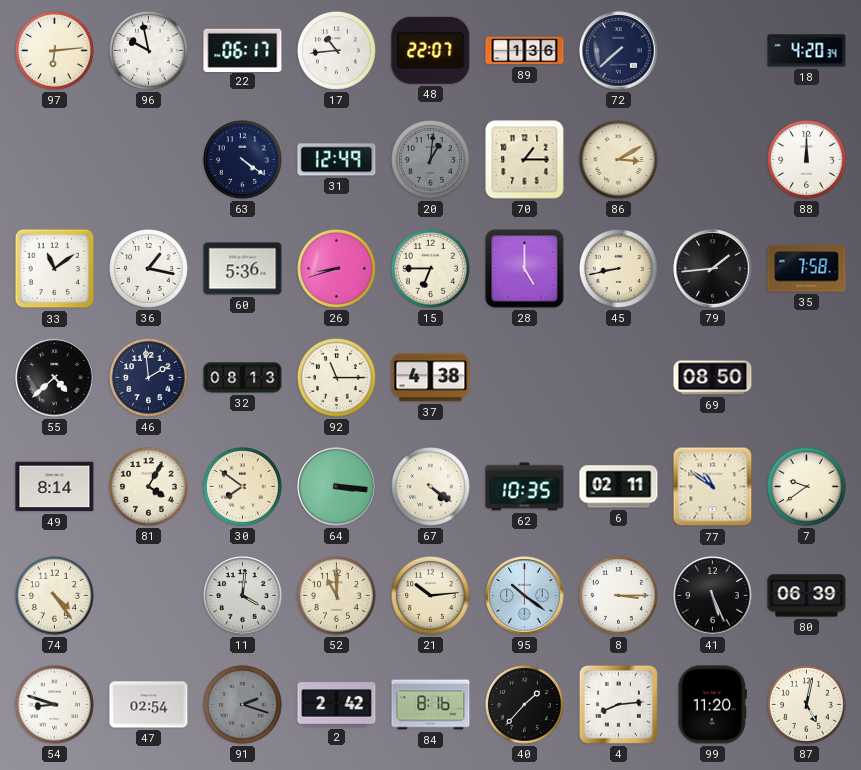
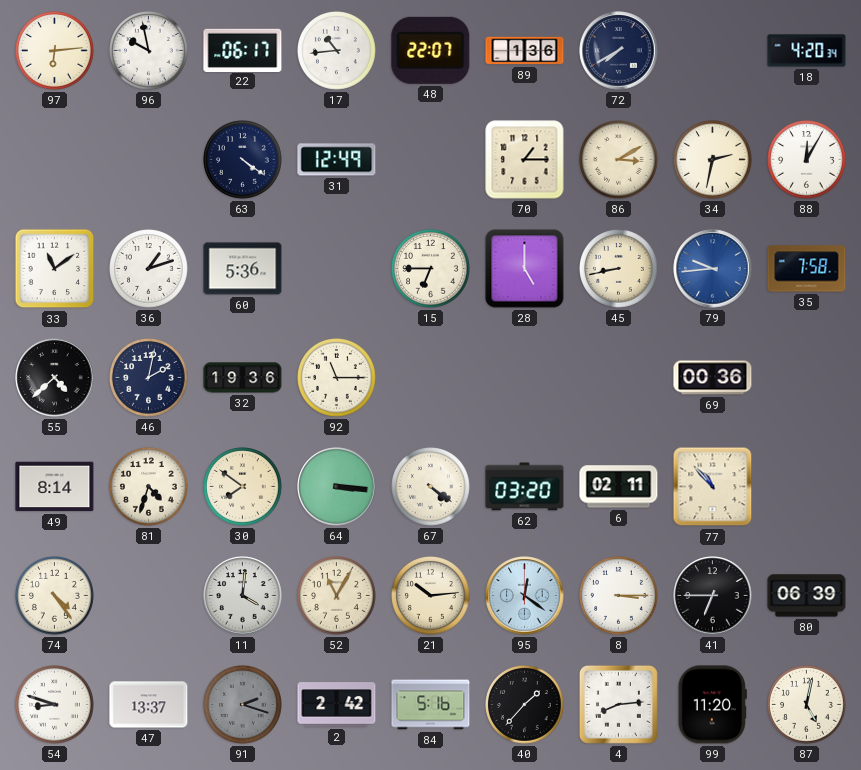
72: 7:38 -> 7:40 (619, 51)
20: 1:01 -> none (431, 160)
34: none -> 2:32 (713, 160)
88: 12:00 -> 12:05 (807, 160)
36: 1:17 -> 1:12 (149, 269)
26: 8:42 -> none (337, 269)
79: 1:44 -> 9:44 (713, 269)
79 dial: black -> blue (713, 269)
46: 1:59 -> 2:02 (149, 378)
32: 08:13 -> 19:36 (243, 378)
37: 4:38 -> none (431, 378)
69: 08:50 -> 00:36 (713, 378)
81: 4:05 -> 4:33 (149, 487)
62: 10:35 -> 03:20 (525, 487)
77: 10:51 -> 10:53 (713, 487)
7: 9:39 -> none (807, 487)
52: 11:00 -> 11:05 (337, 596)
95: 10:21 -> 12:21 (525, 596)
41: 5:26 -> 6:45 (713, 596)
47: 02:54 -> 13:37 (149, 705)
84: 8:16 -> 5:16 (431, 705)
